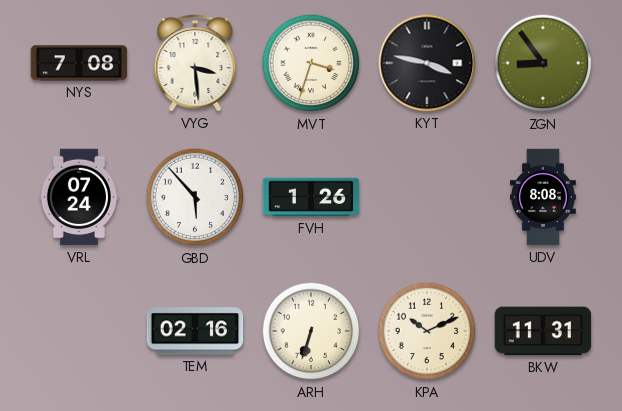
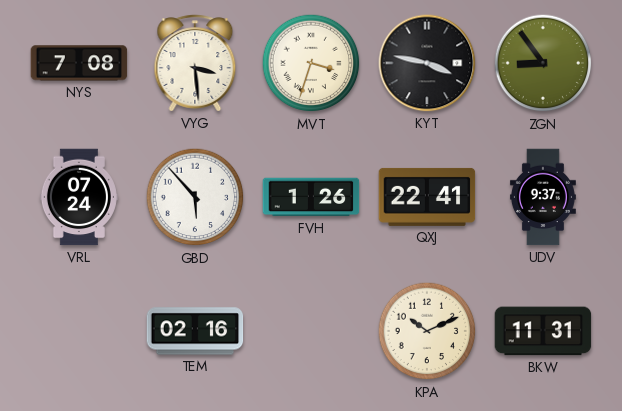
QXJ: none -> 22:41 (427, 197)
UDV: 8:08 -> 9:37 (543, 197)
ARH: 6:33 -> none (311, 331)
